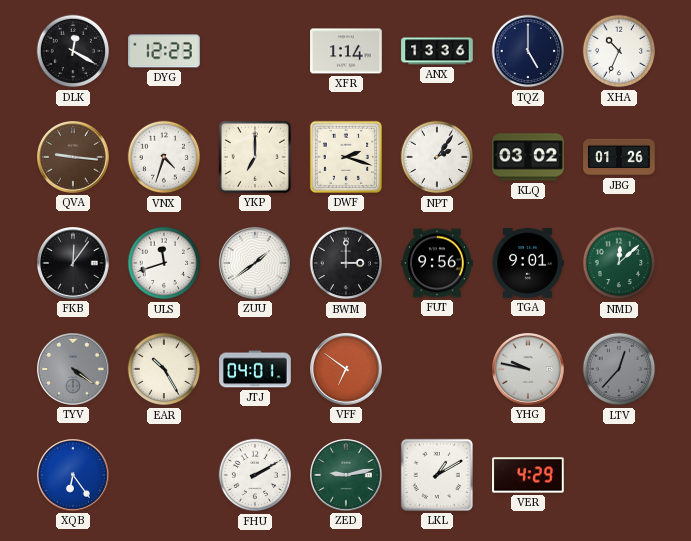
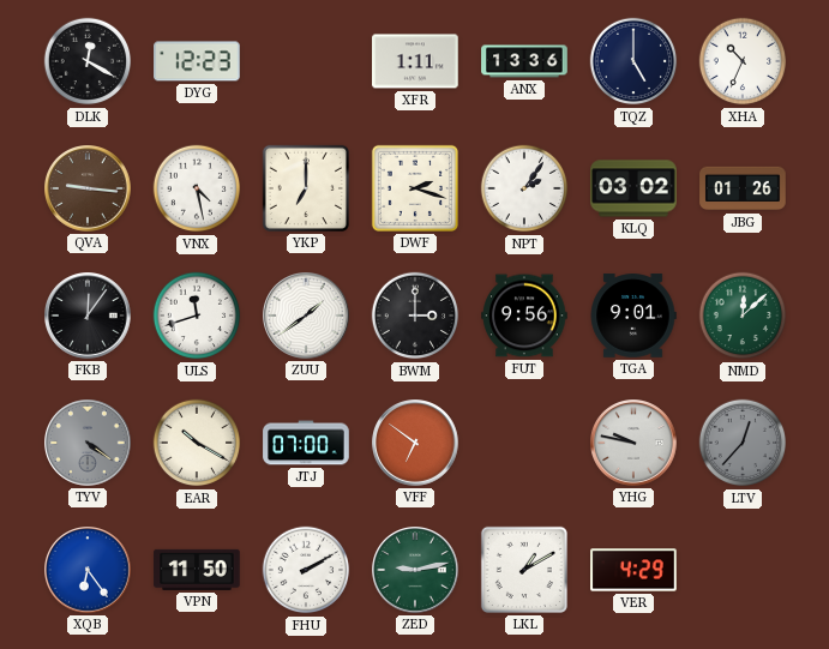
XFR: 1:14 -> 1:11 (415, 61)
VNX: 4:33 -> 4:28 (197, 188)
EAR: 10:25 -> 10:20 (197, 443)
JTJ: 04:01 -> 07:00 (306, 443)
VPN: none -> 11:50 (197, 570)
